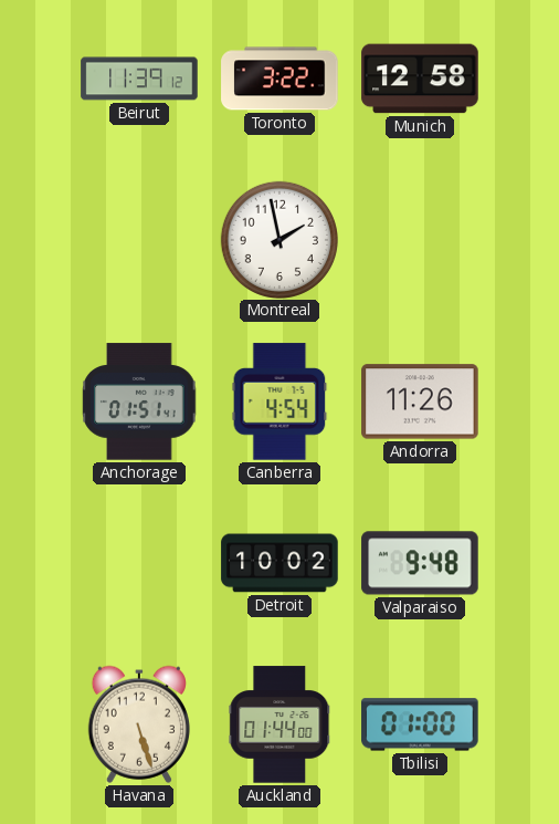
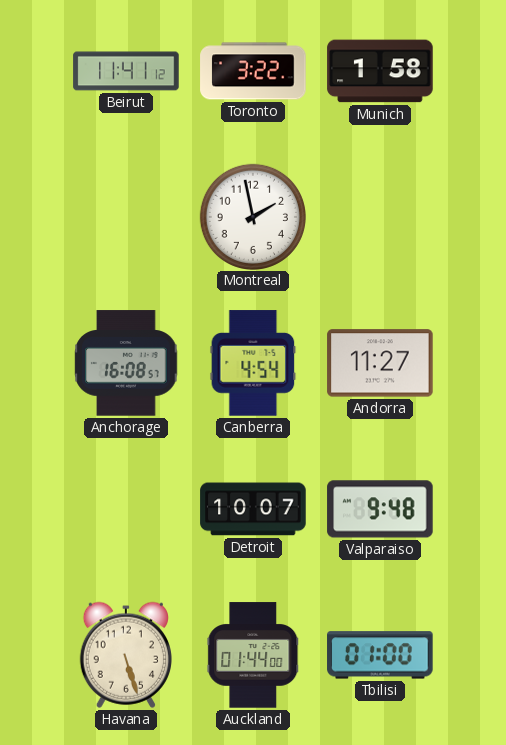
Beirut: 11:39 -> 11:41 (126, 71)
Munich: 12:58 -> 1:58 (380, 71)
Anchorage: 01:51 -> 16:08 (126, 363)
Andorra: 11:26 -> 11:27 (380, 363)
Detroit: 10:02 -> 10:07 (253, 509)
